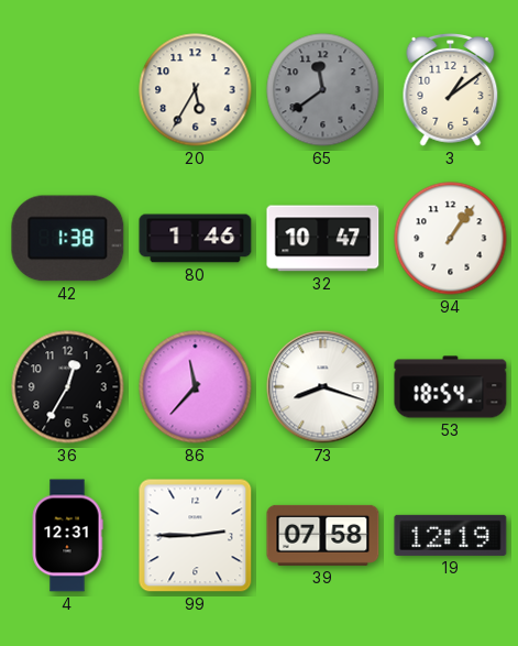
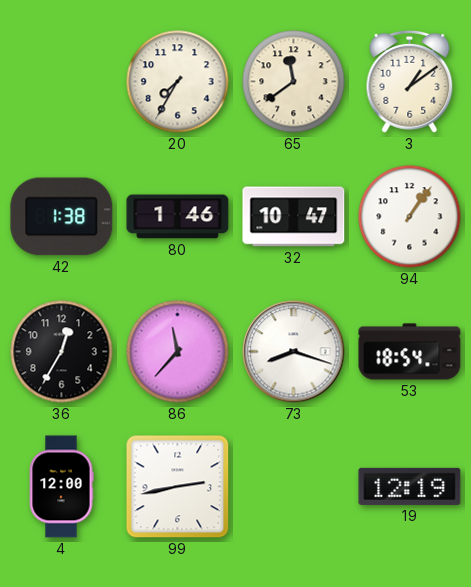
20: 5:35 -> 7:35 (178, 82)
65 dial: grey -> cream (294, 82)
4: 12:31 -> 12:00 (61, 487)
99: 2:45 -> 2:43 (178, 487)
39: 07:58 -> none (323, 535)
